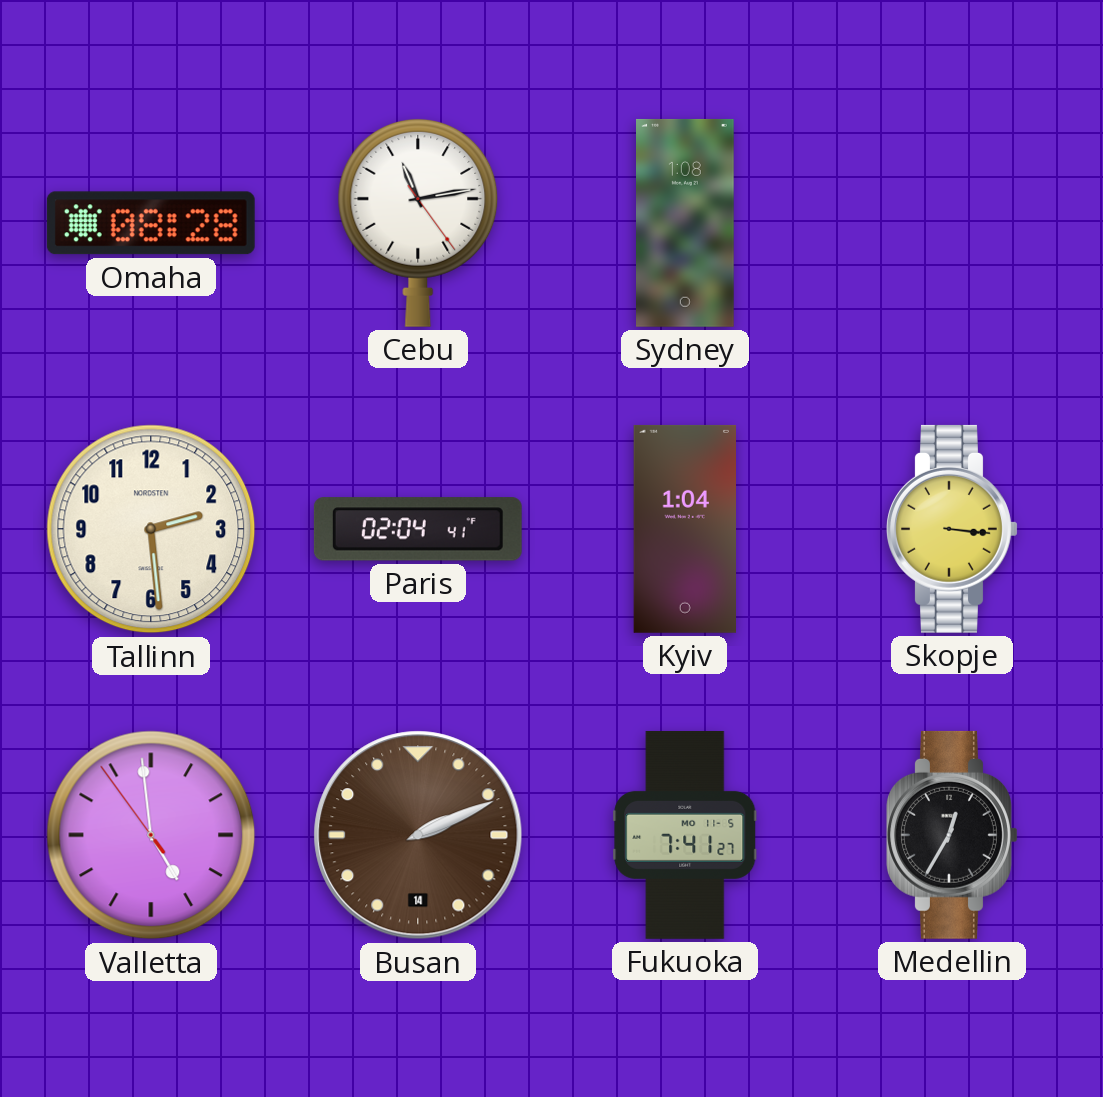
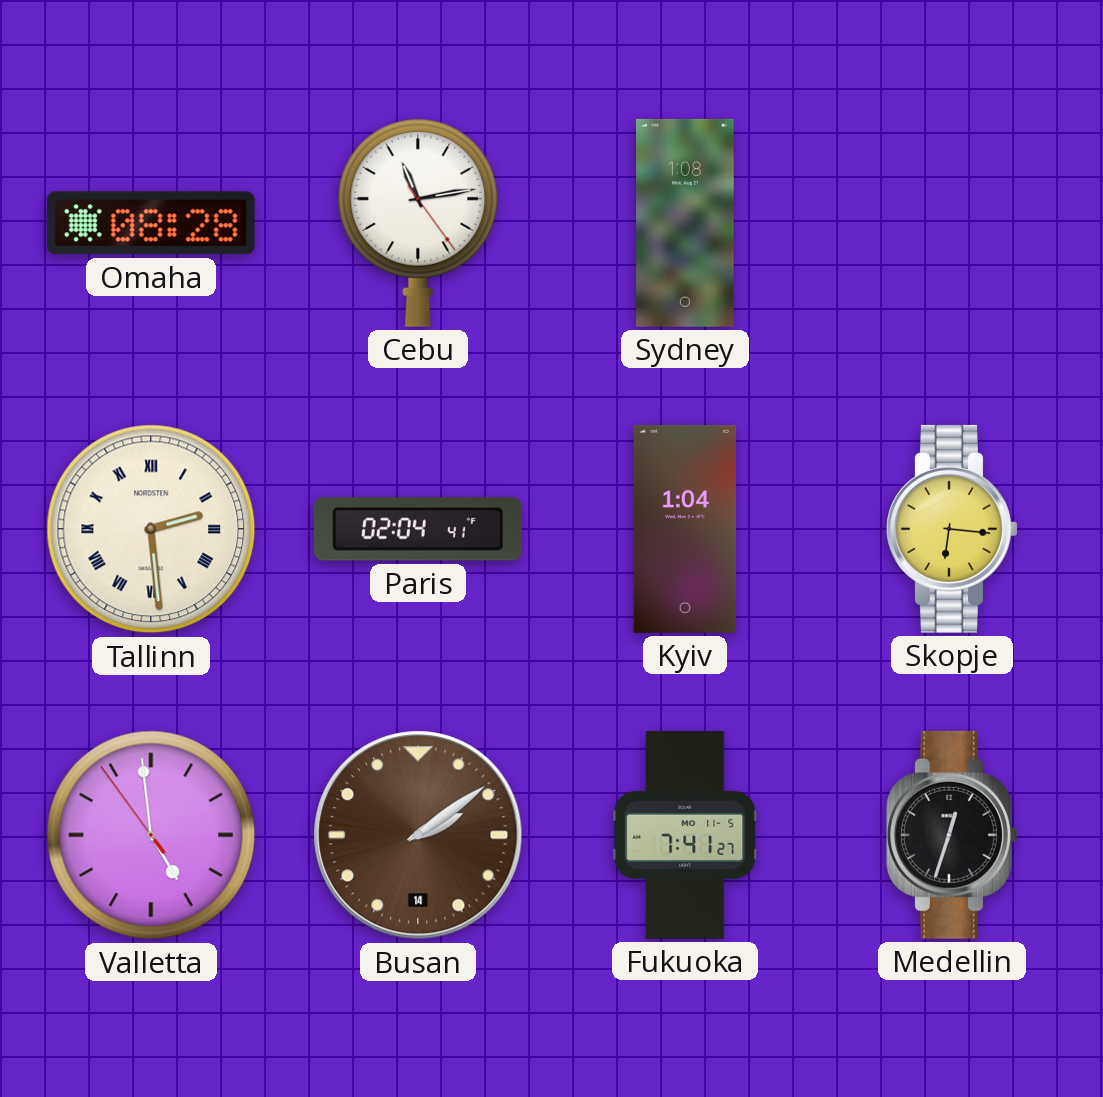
Tallinn numerals: Arabic -> Roman (151, 529)
Skopje: 3:16 -> 6:16 (952, 529)
Busan: 2:11 -> 2:09 (418, 835)
Medellin: 12:35 -> 12:33 (952, 835)
